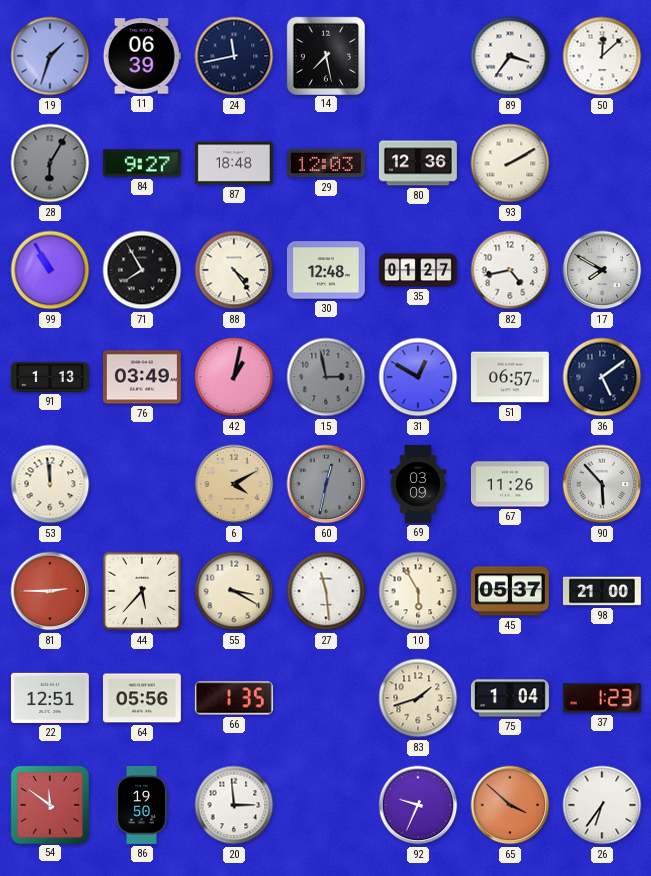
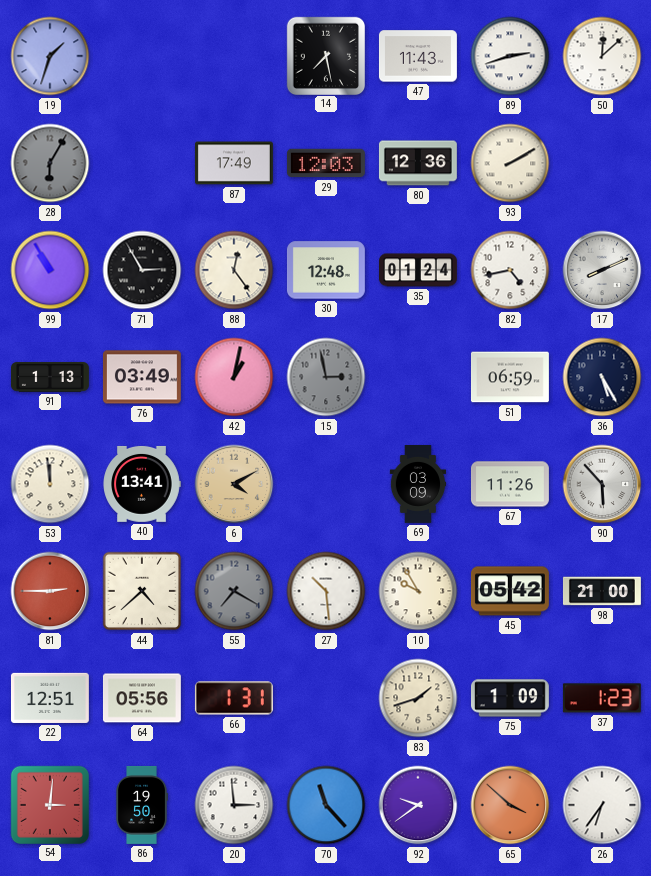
11: 06:39 -> none (142, 56)
24: 11:43 -> none (234, 56)
47: none -> 11:43 (418, 56)
89: 3:36 -> 2:42 (510, 56)
84: 9:27 -> none (142, 163)
87: 18:48 -> 17:49 (234, 163)
71: 7:55 -> 2:55 (142, 270)
88: 4:24 -> 12:24 (234, 270)
35: 01:27 -> 01:24 (419, 270)
17: 7:50 -> 8:11 (602, 270)
31: 12:50 -> none (418, 377)
51: 06:57 -> 06:59 (510, 377)
36: 5:09 -> 5:25 (602, 377)
40: none -> 13:41 (142, 484)
60: 12:32 -> none (326, 484)
44: 5:37 -> 4:38 (142, 591)
55: 3:20 -> 7:20 (234, 591)
55 dial: cream -> grey (234, 591)
27: 11:29 -> 10:29 (326, 591)
10: 5:55 -> 9:55 (418, 591)
45: 05:37 -> 05:42 (510, 591)
66: 1:35 -> 1:31 (234, 698)
75: 1:04 -> 1:09 (510, 698)
54: 11:51 -> 3:01 (49, 804)
70: none -> 11:23 (326, 805)
92: 9:34 -> 9:39 (418, 805)
